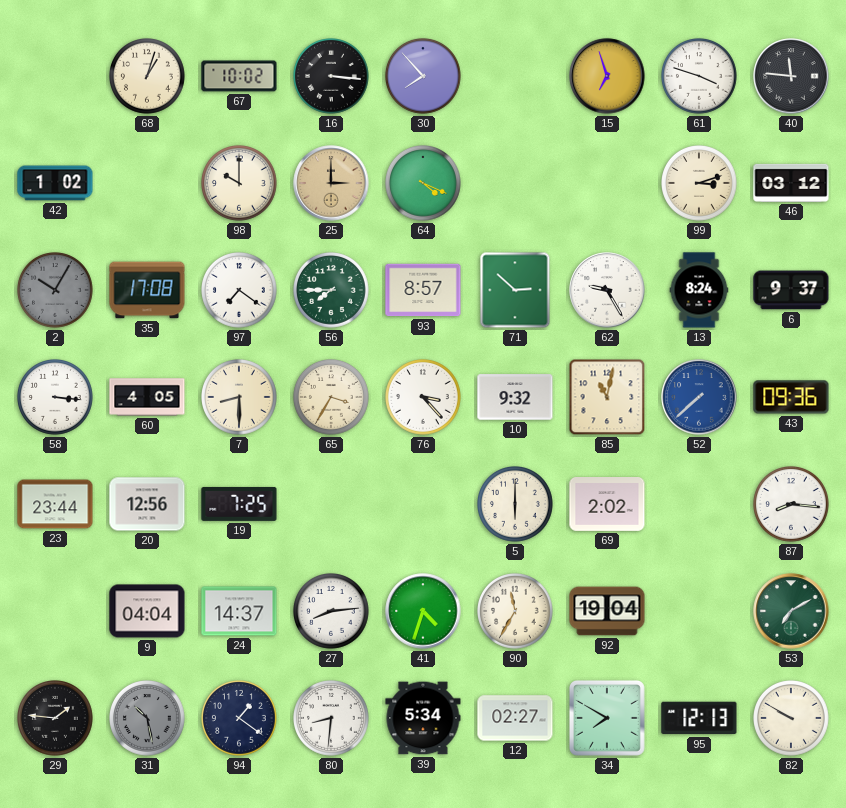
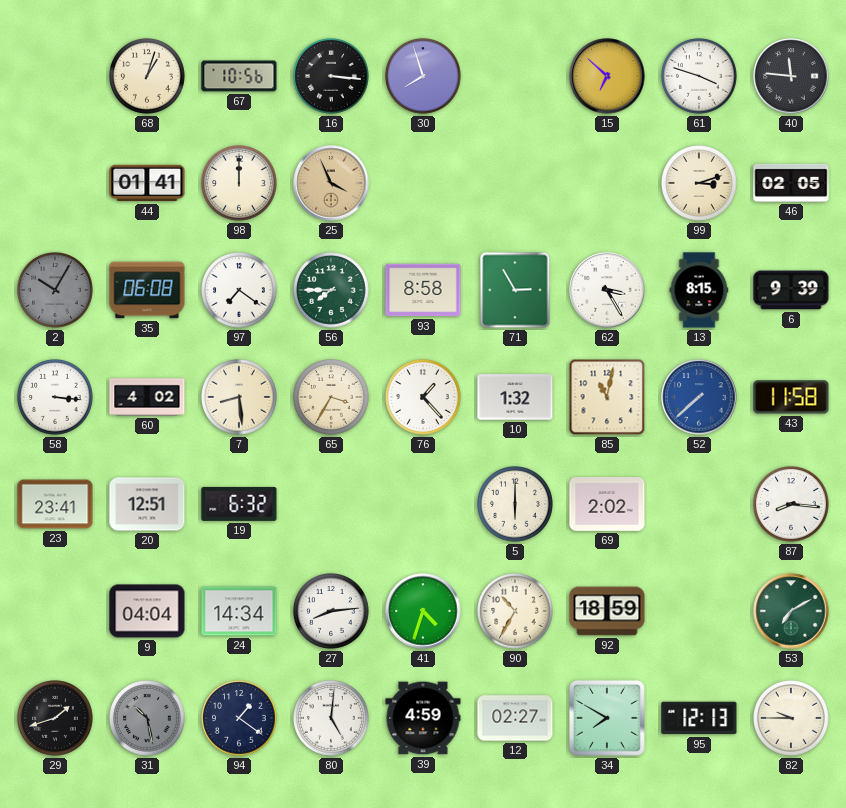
67: 10:02 -> 10:56 (239, 76)
30: 7:53 -> 7:57 (424, 77)
15: 6:57 -> 6:52 (607, 76)
42: 1:02 -> none (55, 183)
44: none -> 01:41 (147, 183)
98: 10:00 -> 12:00 (240, 184)
25: 3:00 -> 3:56 (331, 183)
64: 4:19 -> none (424, 184)
46: 03:12 -> 02:05 (791, 183)
35: 17:08 -> 06:08 (147, 290)
93: 8:57 -> 8:58 (423, 290)
71: 2:52 -> 2:55 (515, 290)
62: 9:25 -> 3:25 (607, 290)
13: 8:24 -> 8:15 (699, 290)
6: 9:37 -> 9:39 (791, 290)
60: 4:05 -> 4:02 (147, 397)
7: 8:30 -> 8:29 (240, 398)
76: 3:23 -> 1:23 (424, 398)
10: 9:32 -> 1:32 (515, 397)
43: 09:36 -> 11:58 (791, 397)
23: 23:44 -> 23:41 (55, 504)
20: 12:56 -> 12:51 (147, 504)
19: 7:25 -> 6:32 (239, 504)
24: 14:37 -> 14:34 (239, 611)
90: 11:35 -> 10:35 (516, 612)
92: 19:04 -> 18:59 (607, 611)
29: 1:46 -> 1:42 (56, 719)
80: 8:31 -> 5:01 (332, 719)
39: 5:34 -> 4:59 (423, 718)
82: 9:50 -> 9:45 (792, 719)
